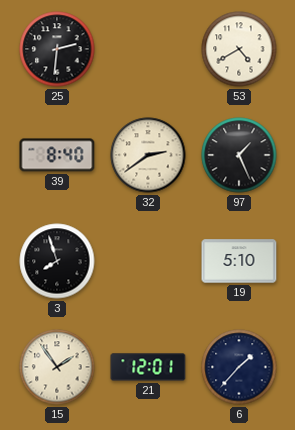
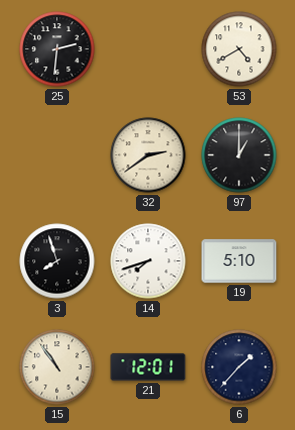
39: 8:40 -> none (57, 155)
97: 1:26 -> 1:00 (239, 155)
14: none -> 7:42 (148, 261)
15: 1:54 -> 10:54 (57, 367)
